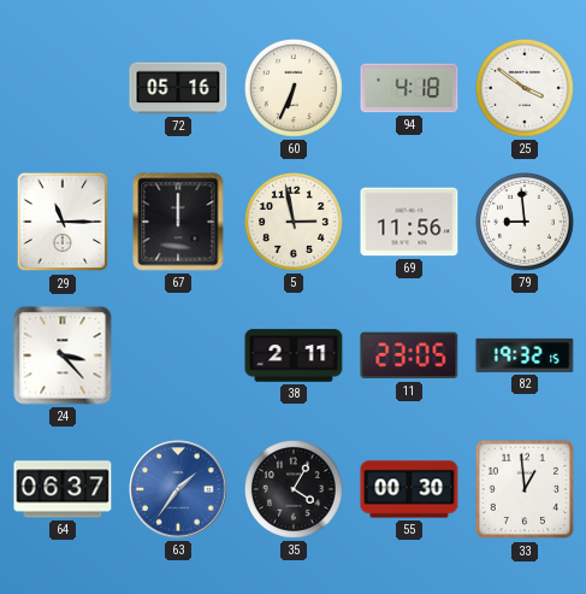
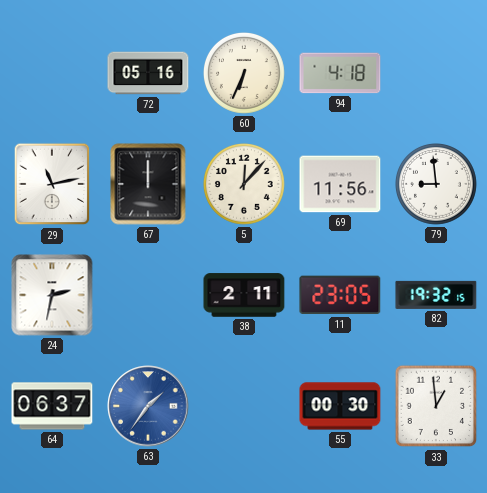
25: 3:51 -> none (526, 89)
29: 11:15 -> 11:13 (52, 184)
5: 2:58 -> 12:07 (245, 185)
24: 3:23 -> 2:32 (52, 295)
35: 4:05 -> none (295, 490)
